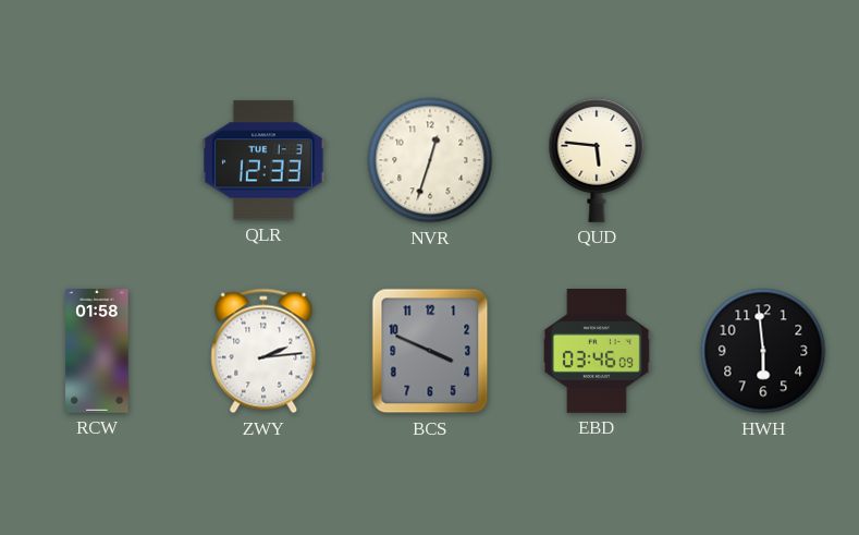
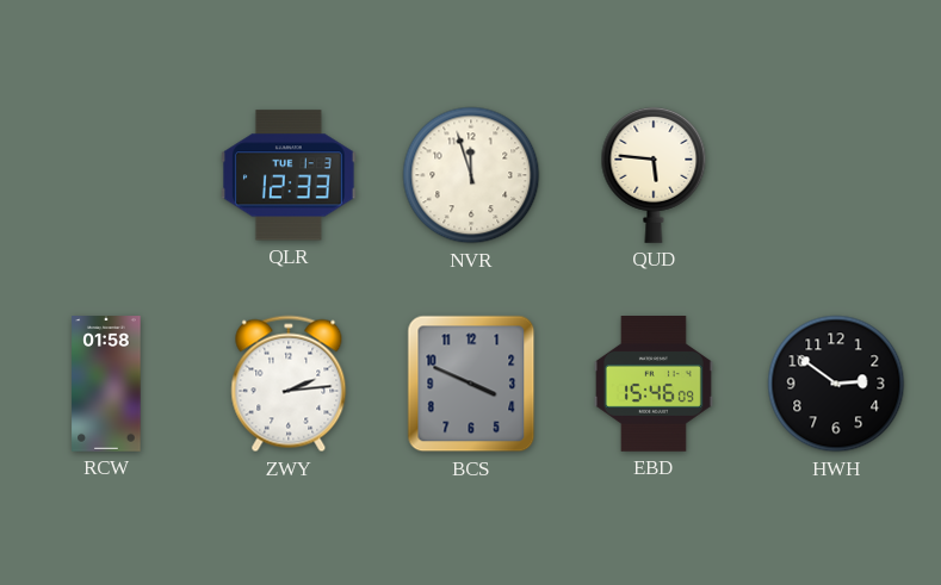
NVR: 12:33 -> 11:57 (471, 175)
EBD: 03:46 -> 15:46 (654, 385)
HWH: 5:59 -> 2:51 (836, 384)
